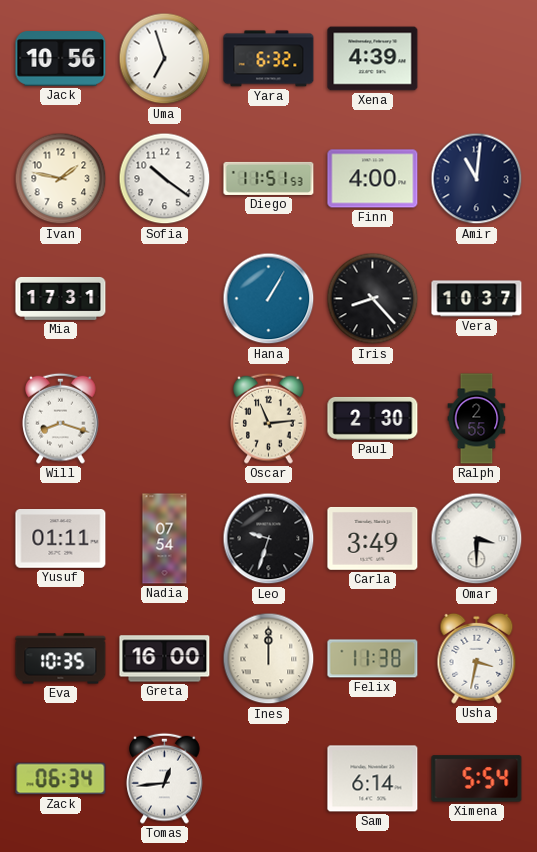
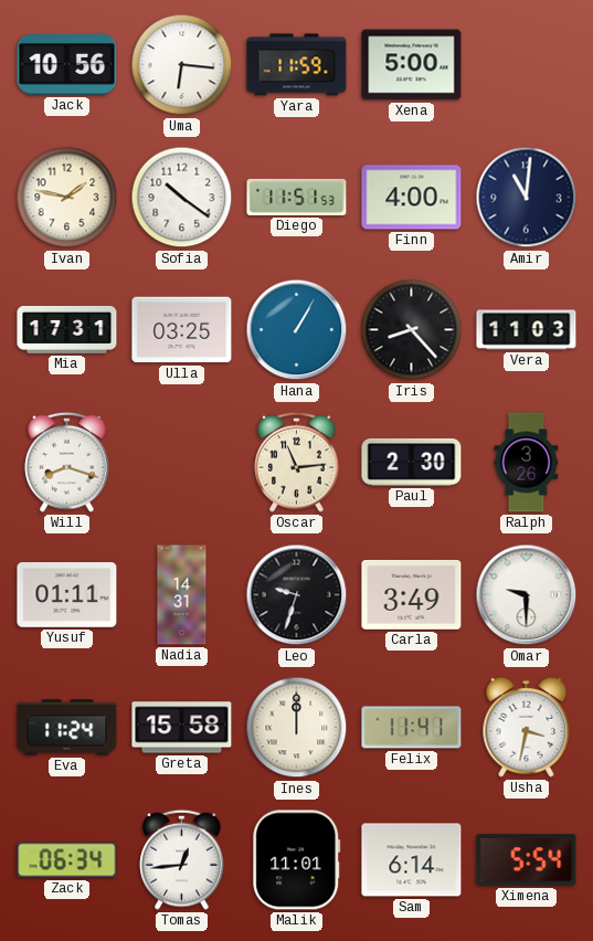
Uma: 6:57 -> 6:16 (182, 65)
Yara: 6:32 -> 11:59 (297, 65)
Xena: 4:39 -> 5:00 (412, 65)
Ulla: none -> 03:25 (182, 330)
Vera: 10:37 -> 11:03 (527, 330)
Ralph: 2:55 -> 3:26 (527, 463)
Nadia: 07:54 -> 14:31 (182, 595)
Omar: 3:30 -> 9:30 (527, 595)
Eva: 10:35 -> 11:24 (67, 728)
Greta: 16:00 -> 15:58 (182, 728)
Felix: 11:38 -> 11:41 (412, 728)
Malik: none -> 11:01 (297, 860)
